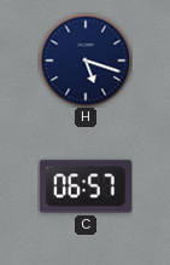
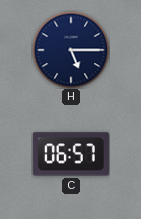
H: 5:18 -> 5:15 (71, 50)
